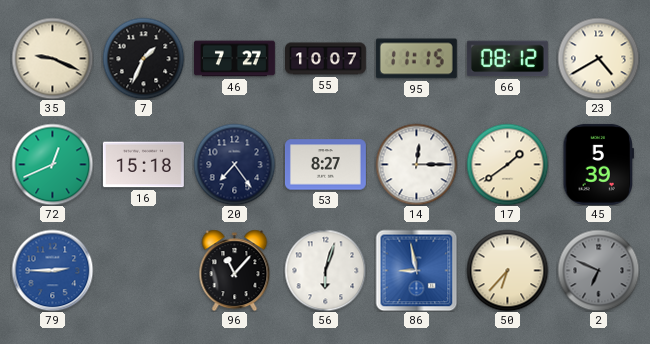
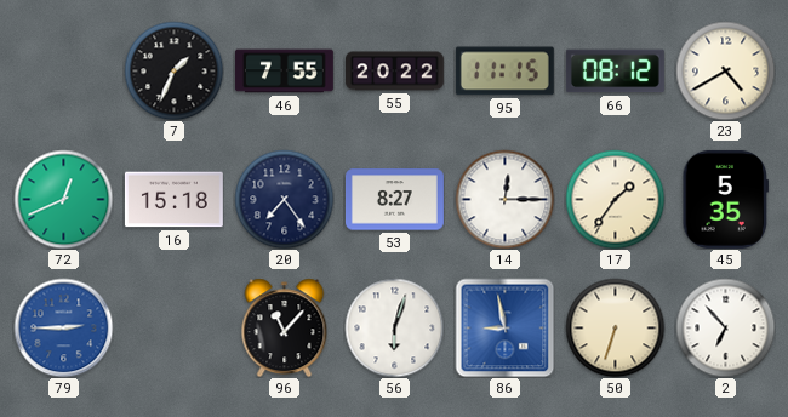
35: 9:19 -> none (52, 58)
46: 7:27 -> 7:55 (284, 72)
55: 10:07 -> 20:22 (395, 72)
17: 1:39 -> 1:36 (615, 199)
45: 5:39 -> 5:35 (726, 199)
50: 6:37 -> 6:33 (615, 327)
2: 6:49 -> 6:53 (725, 327)
2 dial: grey -> white (725, 327)
